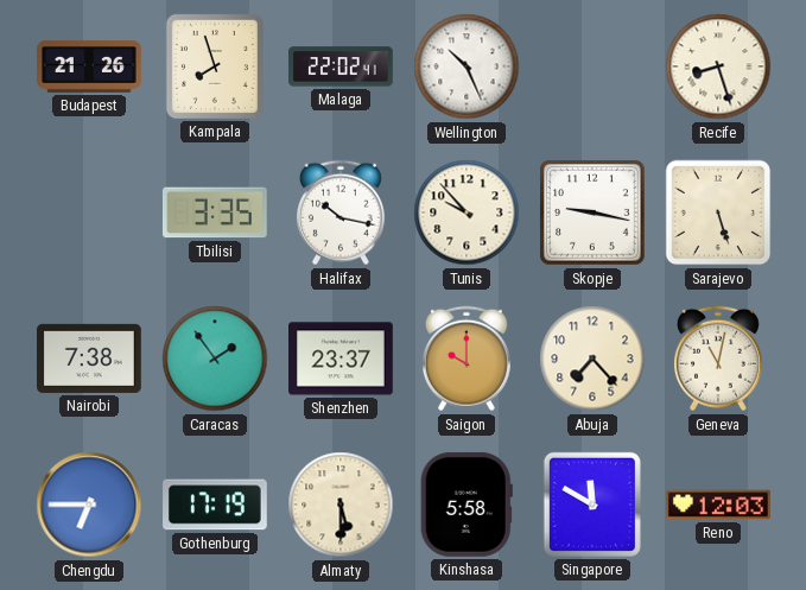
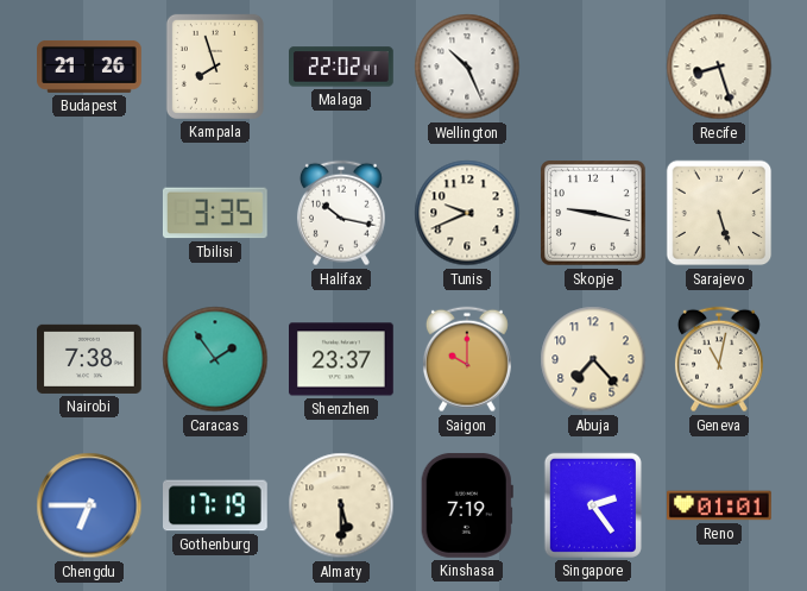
Tunis: 9:53 -> 9:41 (467, 213)
Kinshasa: 5:58 -> 7:19 (467, 505)
Singapore: 11:50 -> 2:24 (593, 505)
Reno: 12:03 -> 01:01 (720, 505)
